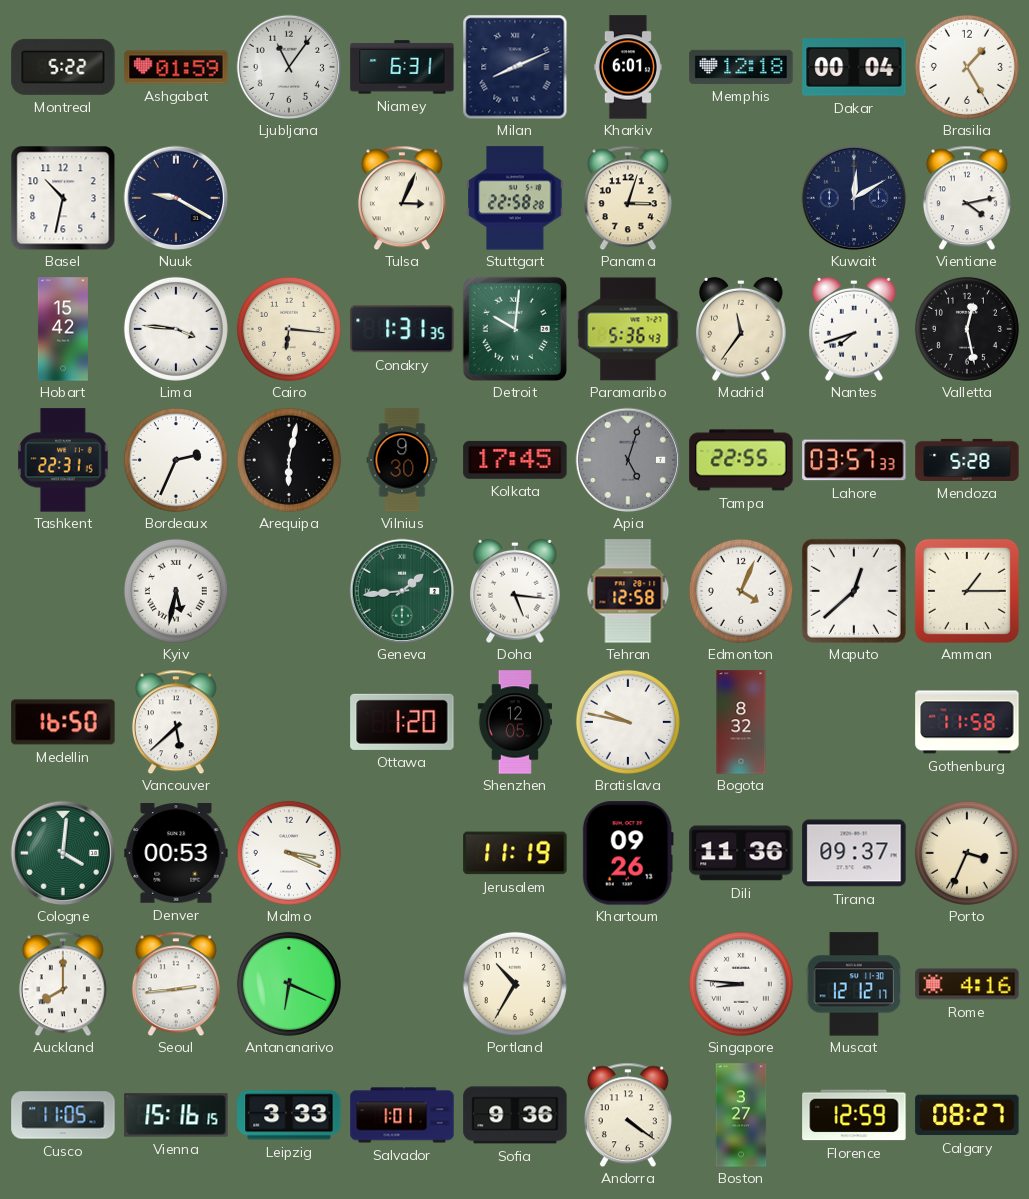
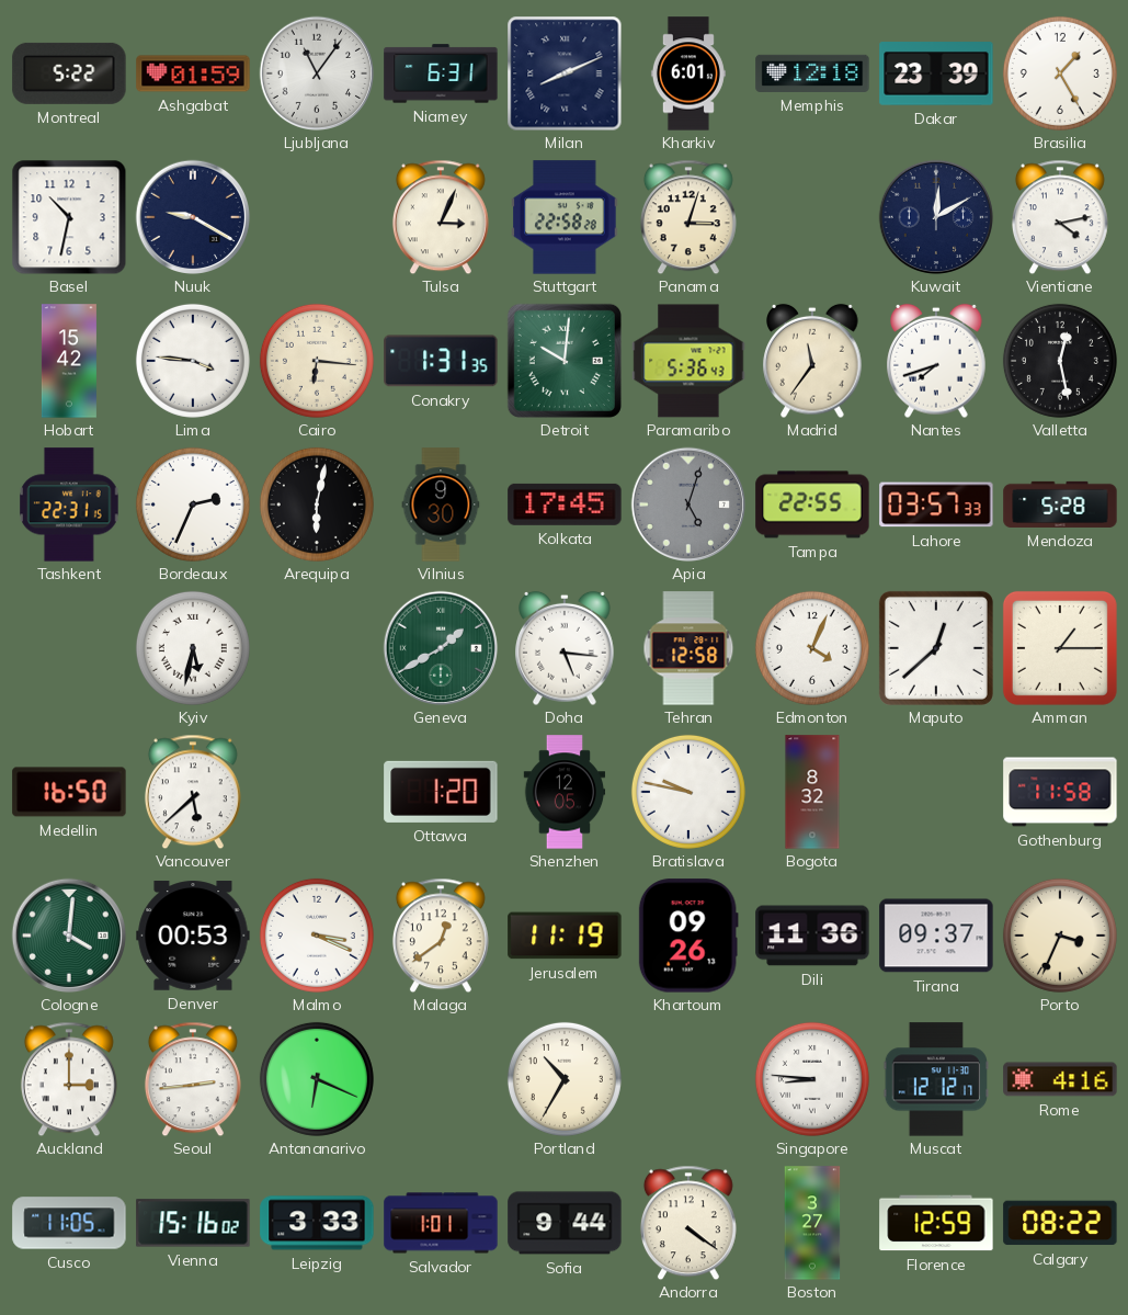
Dakar: 00:04 -> 23:39 (936, 73)
Geneva: 1:44 -> 1:40 (441, 648)
Malaga: none -> 12:39 (441, 936)
Auckland: 8:00 -> 3:00 (69, 1079)
Vienna: 15:16:15 -> 15:16:02 (193, 1223)
Sofia: 9:36 -> 9:44 (565, 1223)
Calgary: 08:27 -> 08:22 (1060, 1223)
